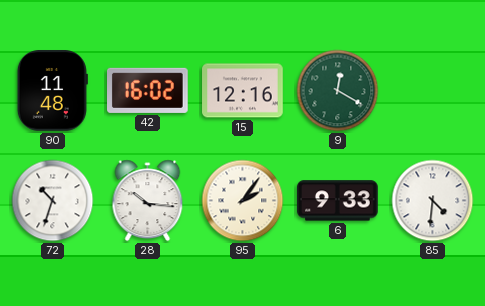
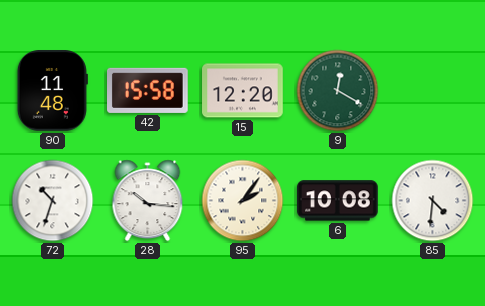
42: 16:02 -> 15:58 (148, 90)
15: 12:16 -> 12:20 (243, 91)
6: 9:33 -> 10:08 (338, 201)
